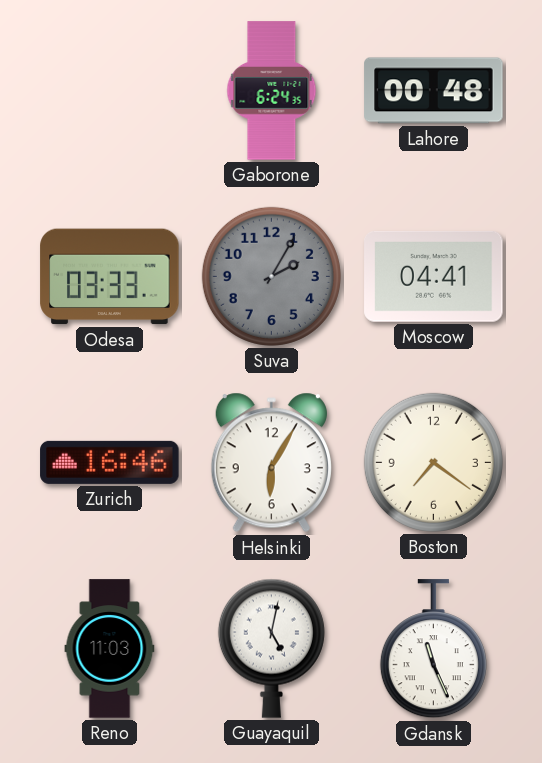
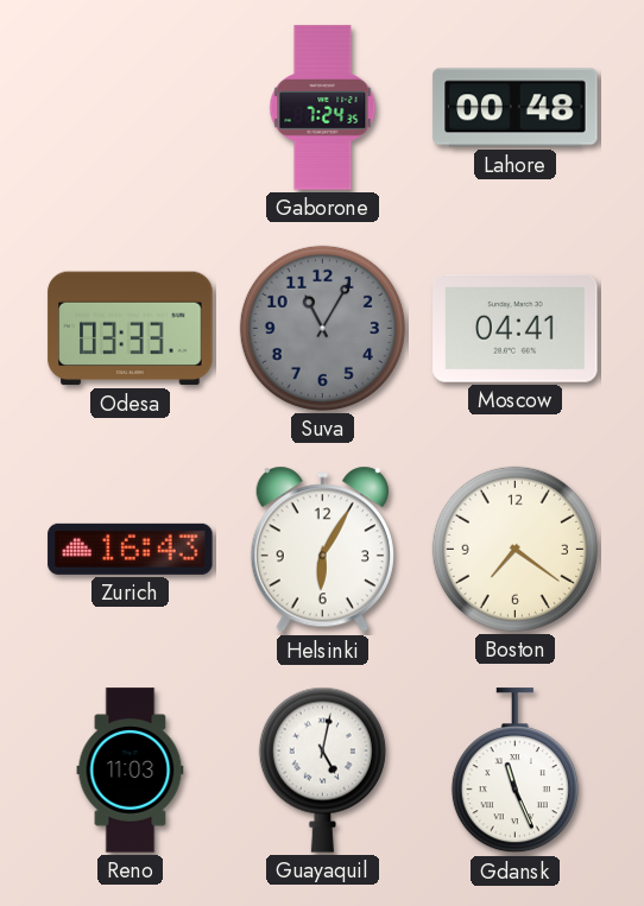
Gaborone: 6:24 -> 7:24 (323, 108)
Suva: 2:05 -> 11:05 (322, 328)
Zurich: 16:46 -> 16:43 (131, 549)
